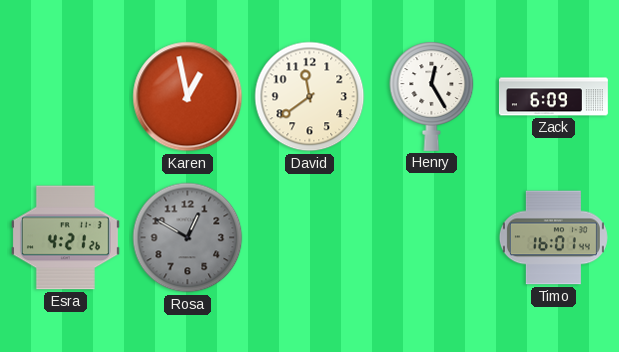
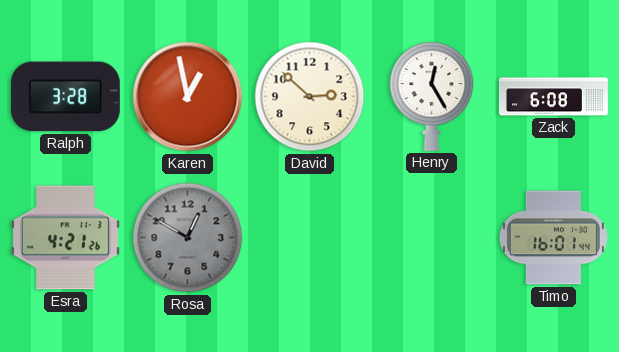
Ralph: none -> 3:28 (65, 97)
David: 11:39 -> 2:52 (310, 97)
Zack: 6:09 -> 6:08 (553, 97)
